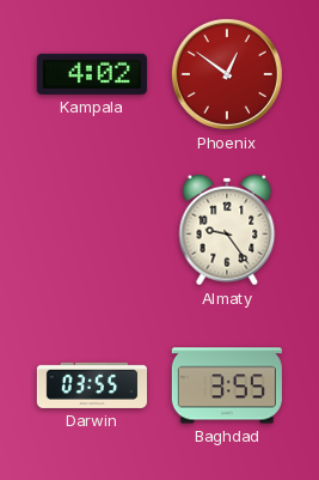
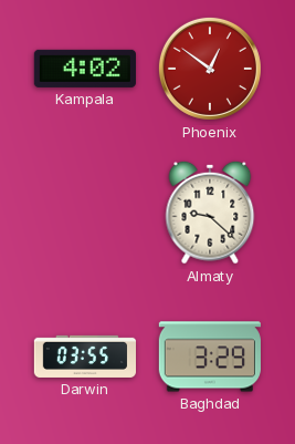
Almaty: 9:24 -> 9:22 (210, 213)
Baghdad: 3:55 -> 3:29 (210, 357)
